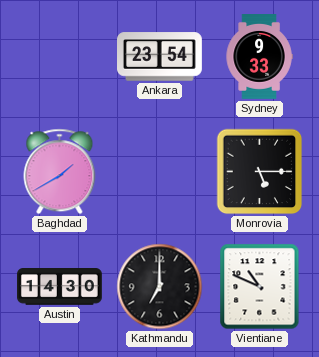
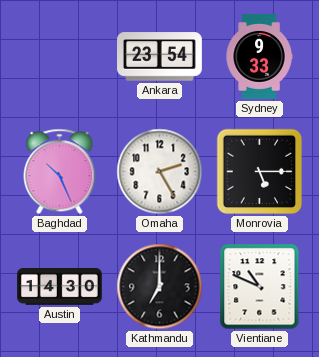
Baghdad: 1:40 -> 10:26 (60, 172)
Omaha: none -> 2:25 (160, 172)
